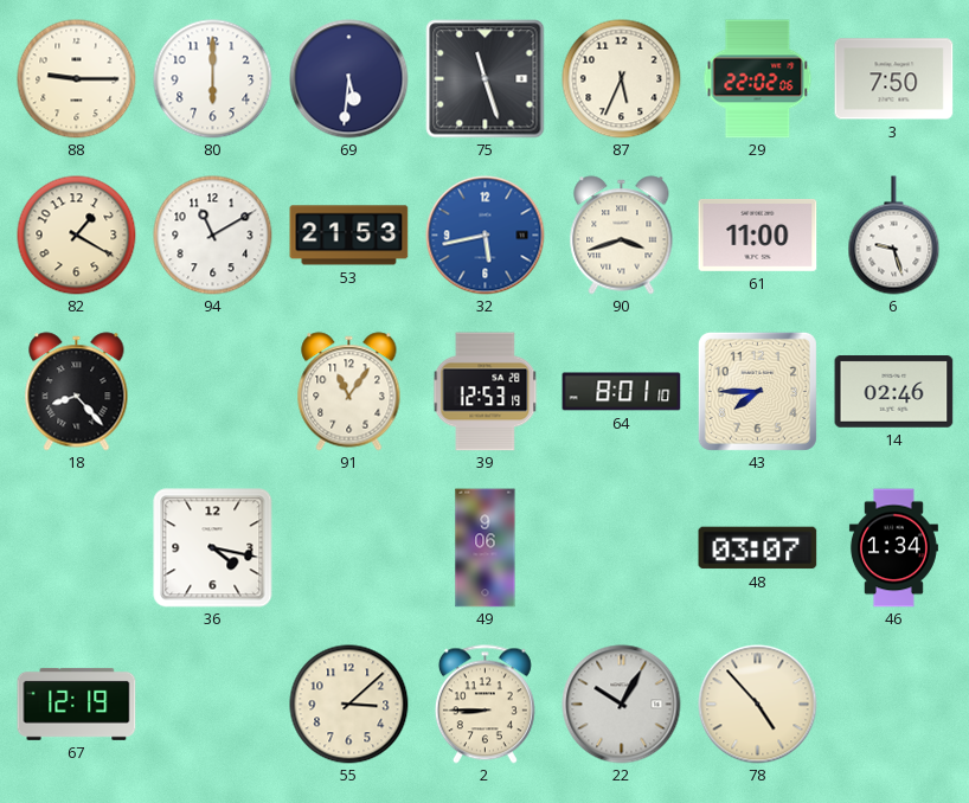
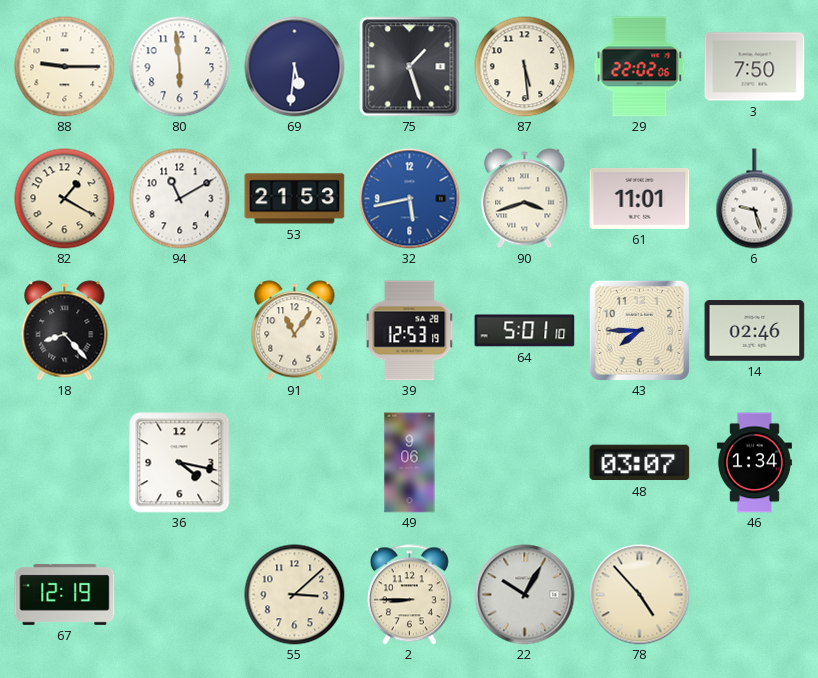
80: 6:00 -> 5:59 (180, 67)
75: 11:27 -> 1:27 (410, 67)
87: 5:34 -> 5:29 (525, 67)
61: 11:00 -> 11:01 (640, 198)
64: 8:01 -> 5:01 (525, 331)
